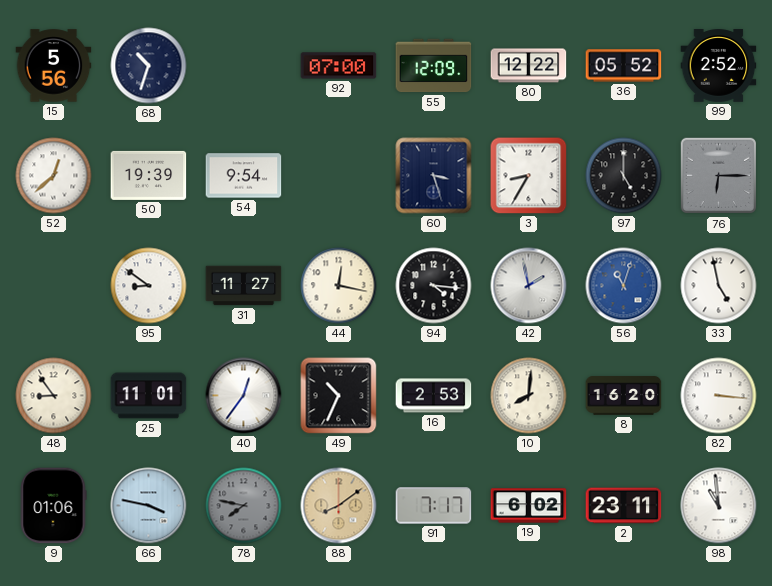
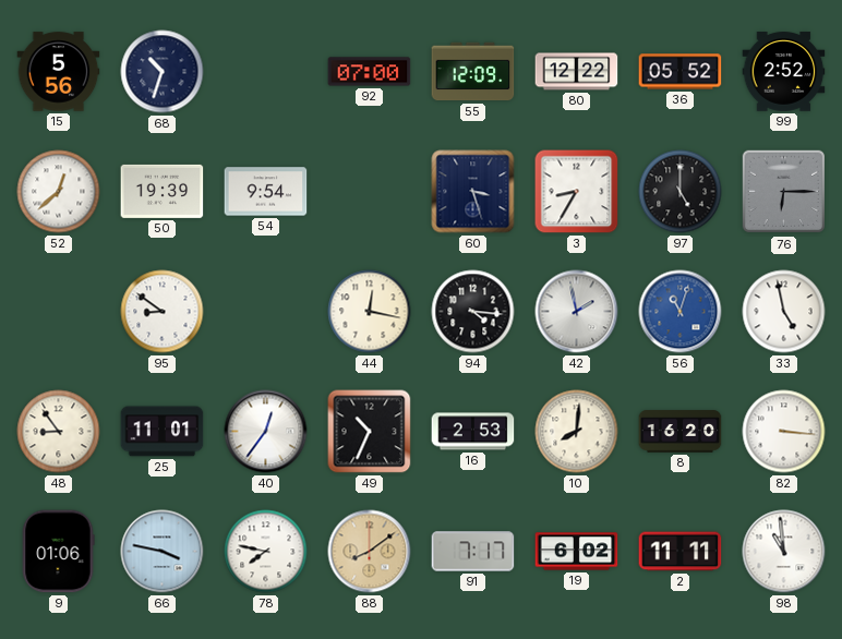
31: 11:27 -> none (244, 286)
78 dial: grey -> white (266, 552)
2: 23:11 -> 11:11 (681, 552)
